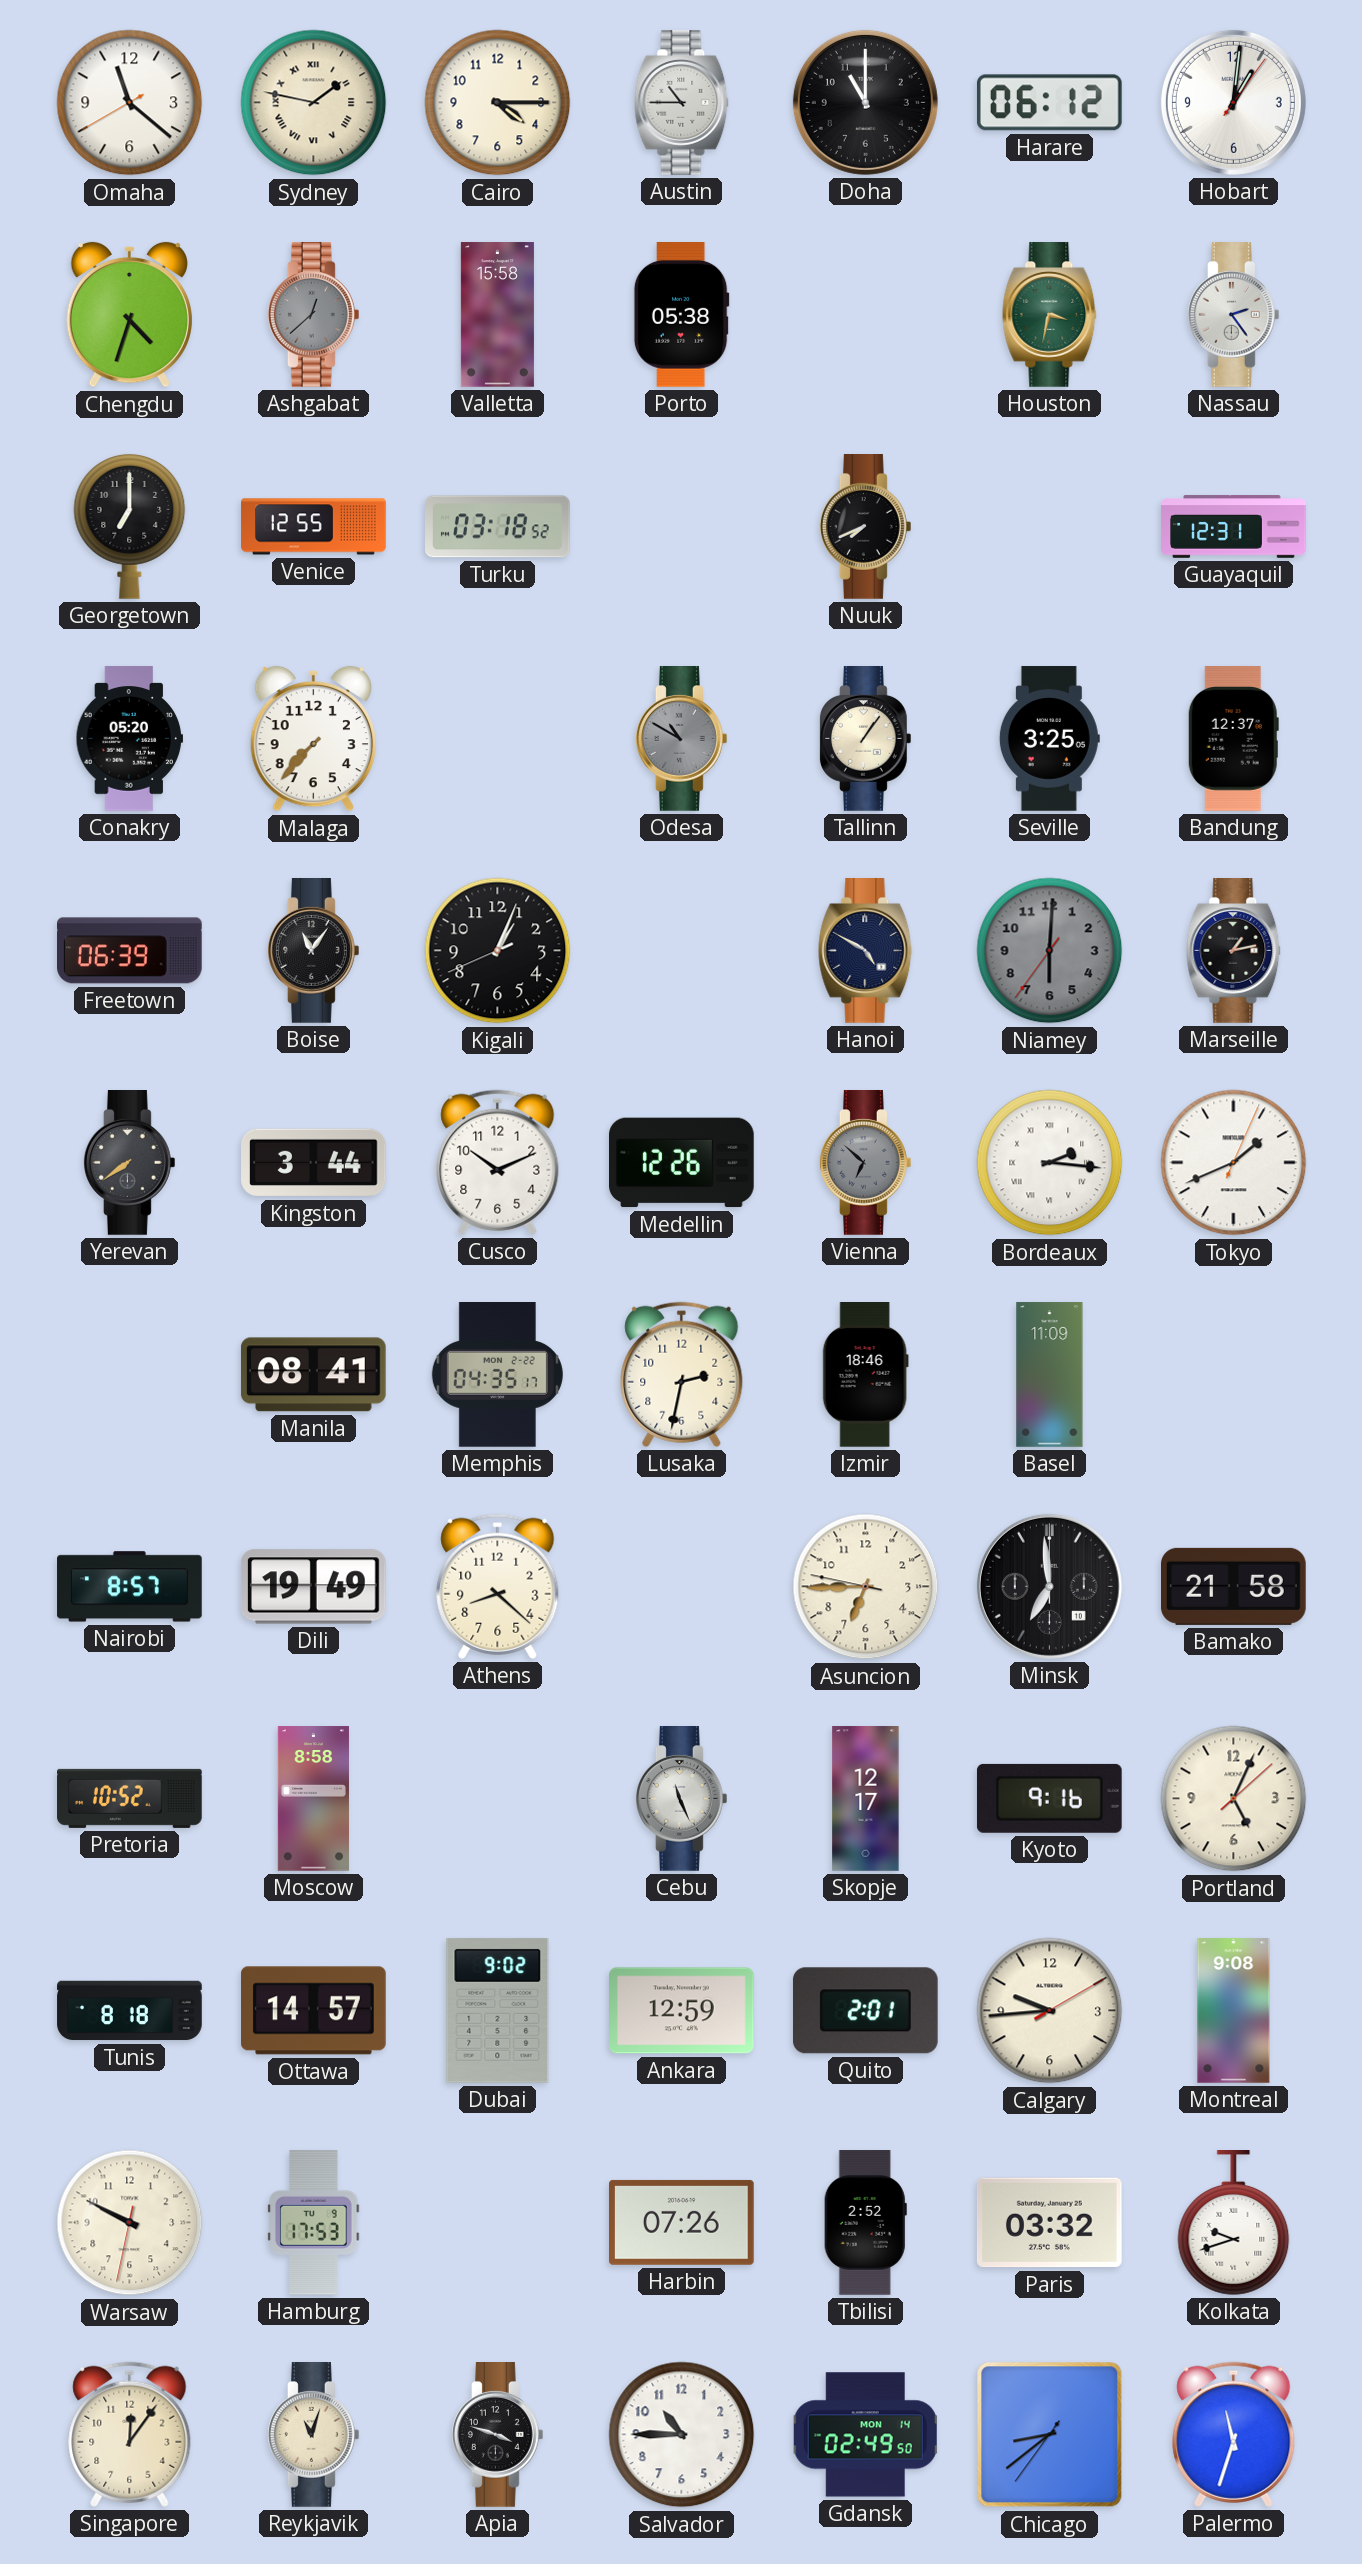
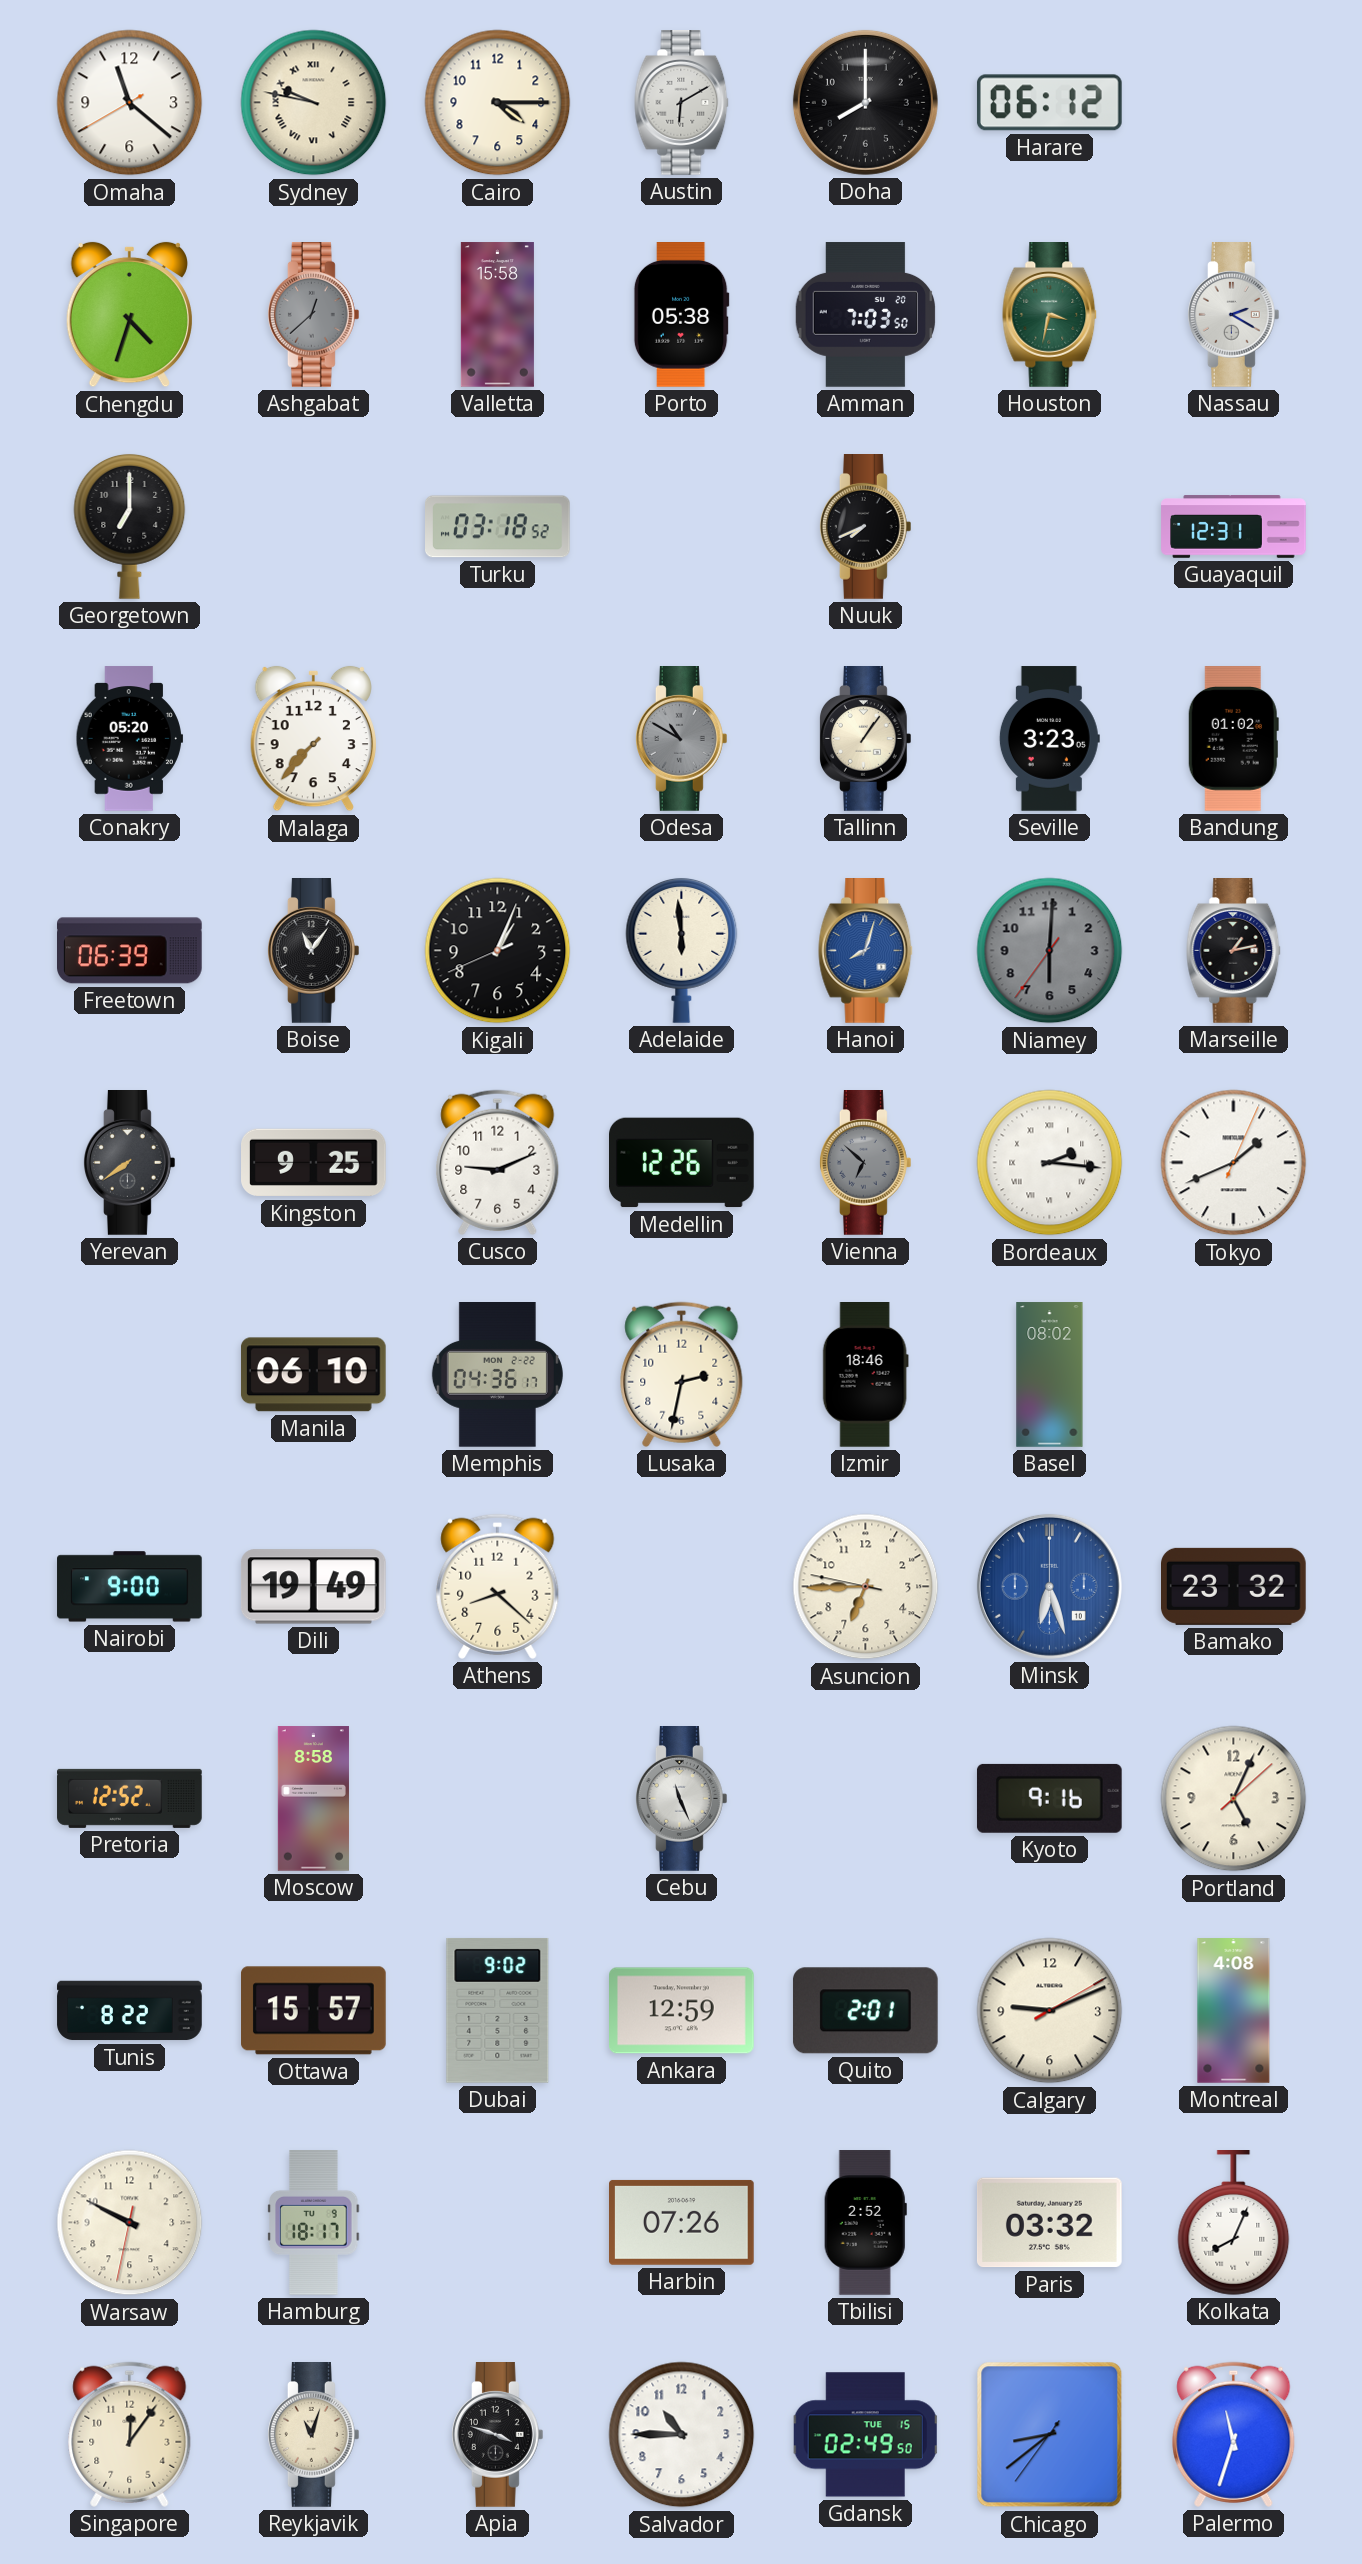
Sydney: 1:47 -> 9:47 (314, 103)
Austin: 10:45 -> 6:10 (682, 103)
Doha: 11:00 -> 8:00 (865, 102)
Hobart: 1:01 -> none (1233, 102)
Amman: none -> 7:03 (866, 315)
Nassau: 2:24 -> 2:20 (1233, 315)
Venice: 12:55 -> none (314, 527)
Seville: 3:25 -> 3:23 (1049, 739)
Bandung: 12:37 -> 01:02 (1233, 739)
Adelaide: none -> 5:59 (682, 950)
Hanoi: 4:50 -> 8:03 (866, 951)
Hanoi dial: navy -> blue (866, 951)
Kingston: 3:44 -> 9:25 (314, 1163)
Cusco: 10:11 -> 9:11 (498, 1162)
Manila: 08:41 -> 06:10 (313, 1375)
Memphis: 04:35 -> 04:36 (497, 1375)
Basel: 11:09 -> 08:02 (1050, 1375)
Nairobi: 8:57 -> 9:00 (130, 1587)
Minsk: 6:59 -> 6:27 (1049, 1586)
Minsk dial: black -> blue (1049, 1586)
Bamako: 21:58 -> 23:32 (1234, 1586)
Pretoria: 10:52 -> 12:52 (130, 1798)
Skopje: 12:17 -> none (866, 1799)
Tunis: 8:18 -> 8:22 (130, 2011)
Ottawa: 14:57 -> 15:57 (314, 2011)
Calgary: 9:44 -> 9:11 (1050, 2011)
Montreal: 9:08 -> 4:08 (1234, 2011)
Hamburg: 17:53 -> 18:17 (314, 2223)
Kolkata: 9:42 -> 8:04 (1234, 2223)
Gdansk date: MON 14 -> TUE 15 (865, 2435)
